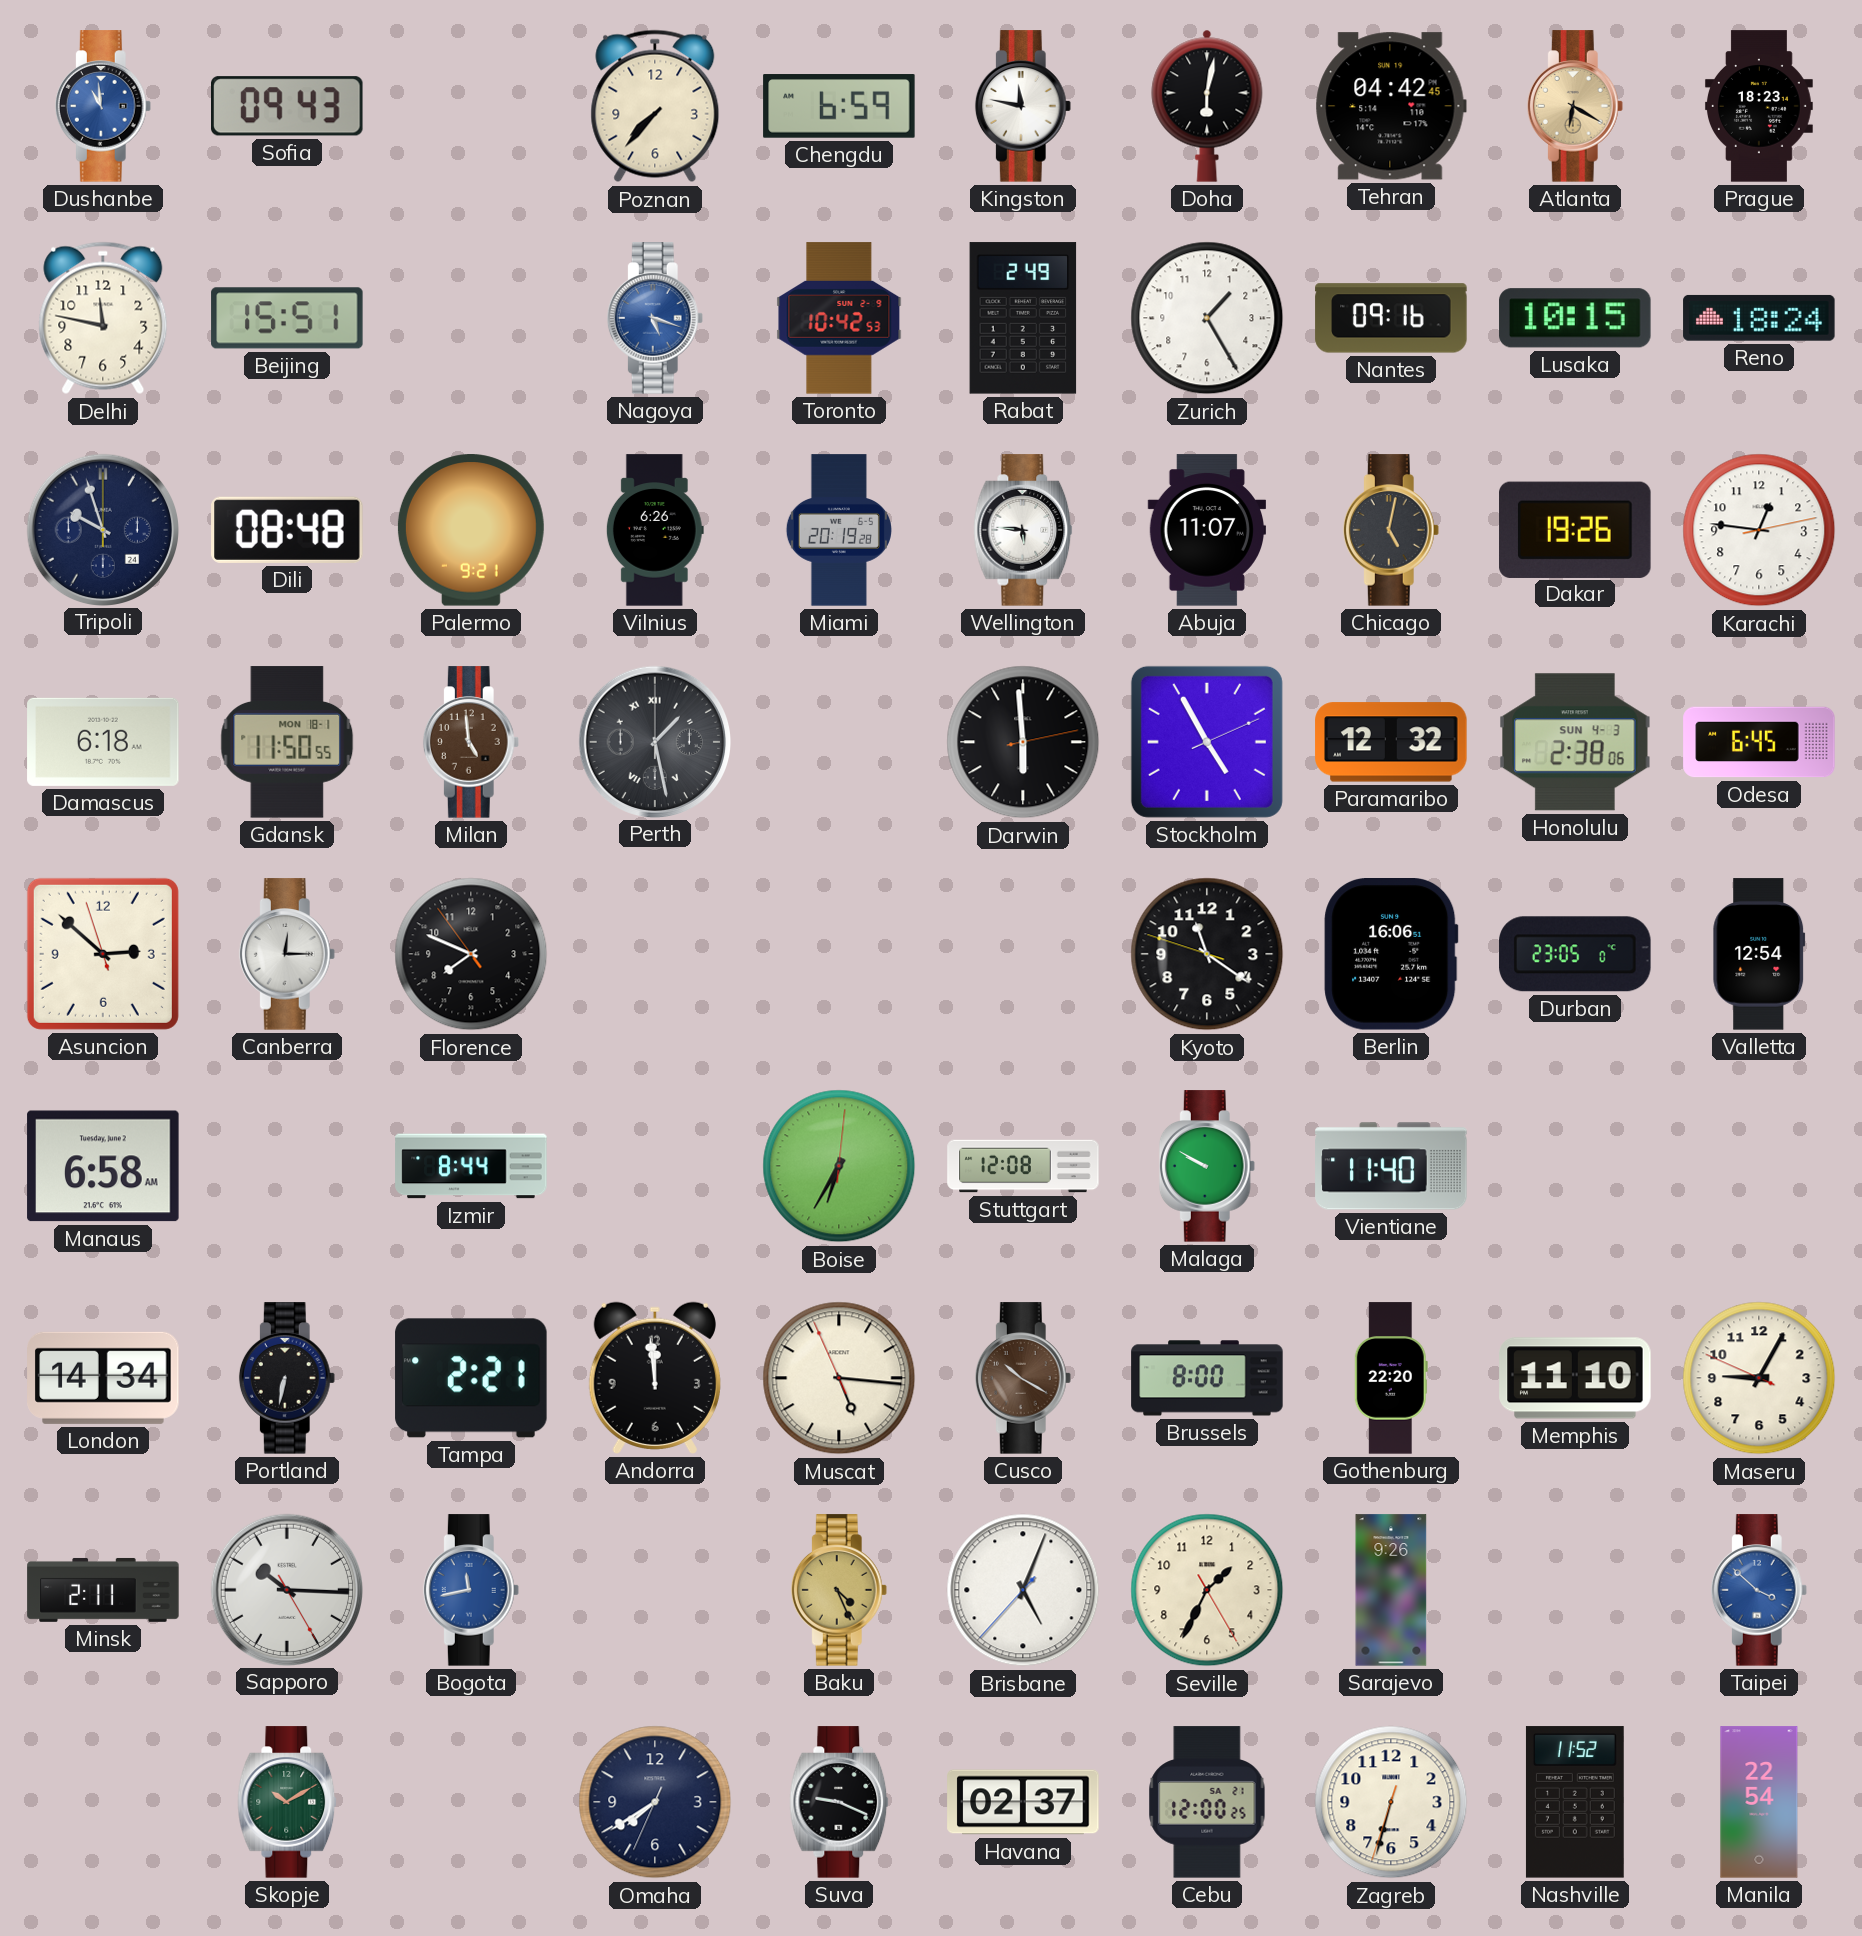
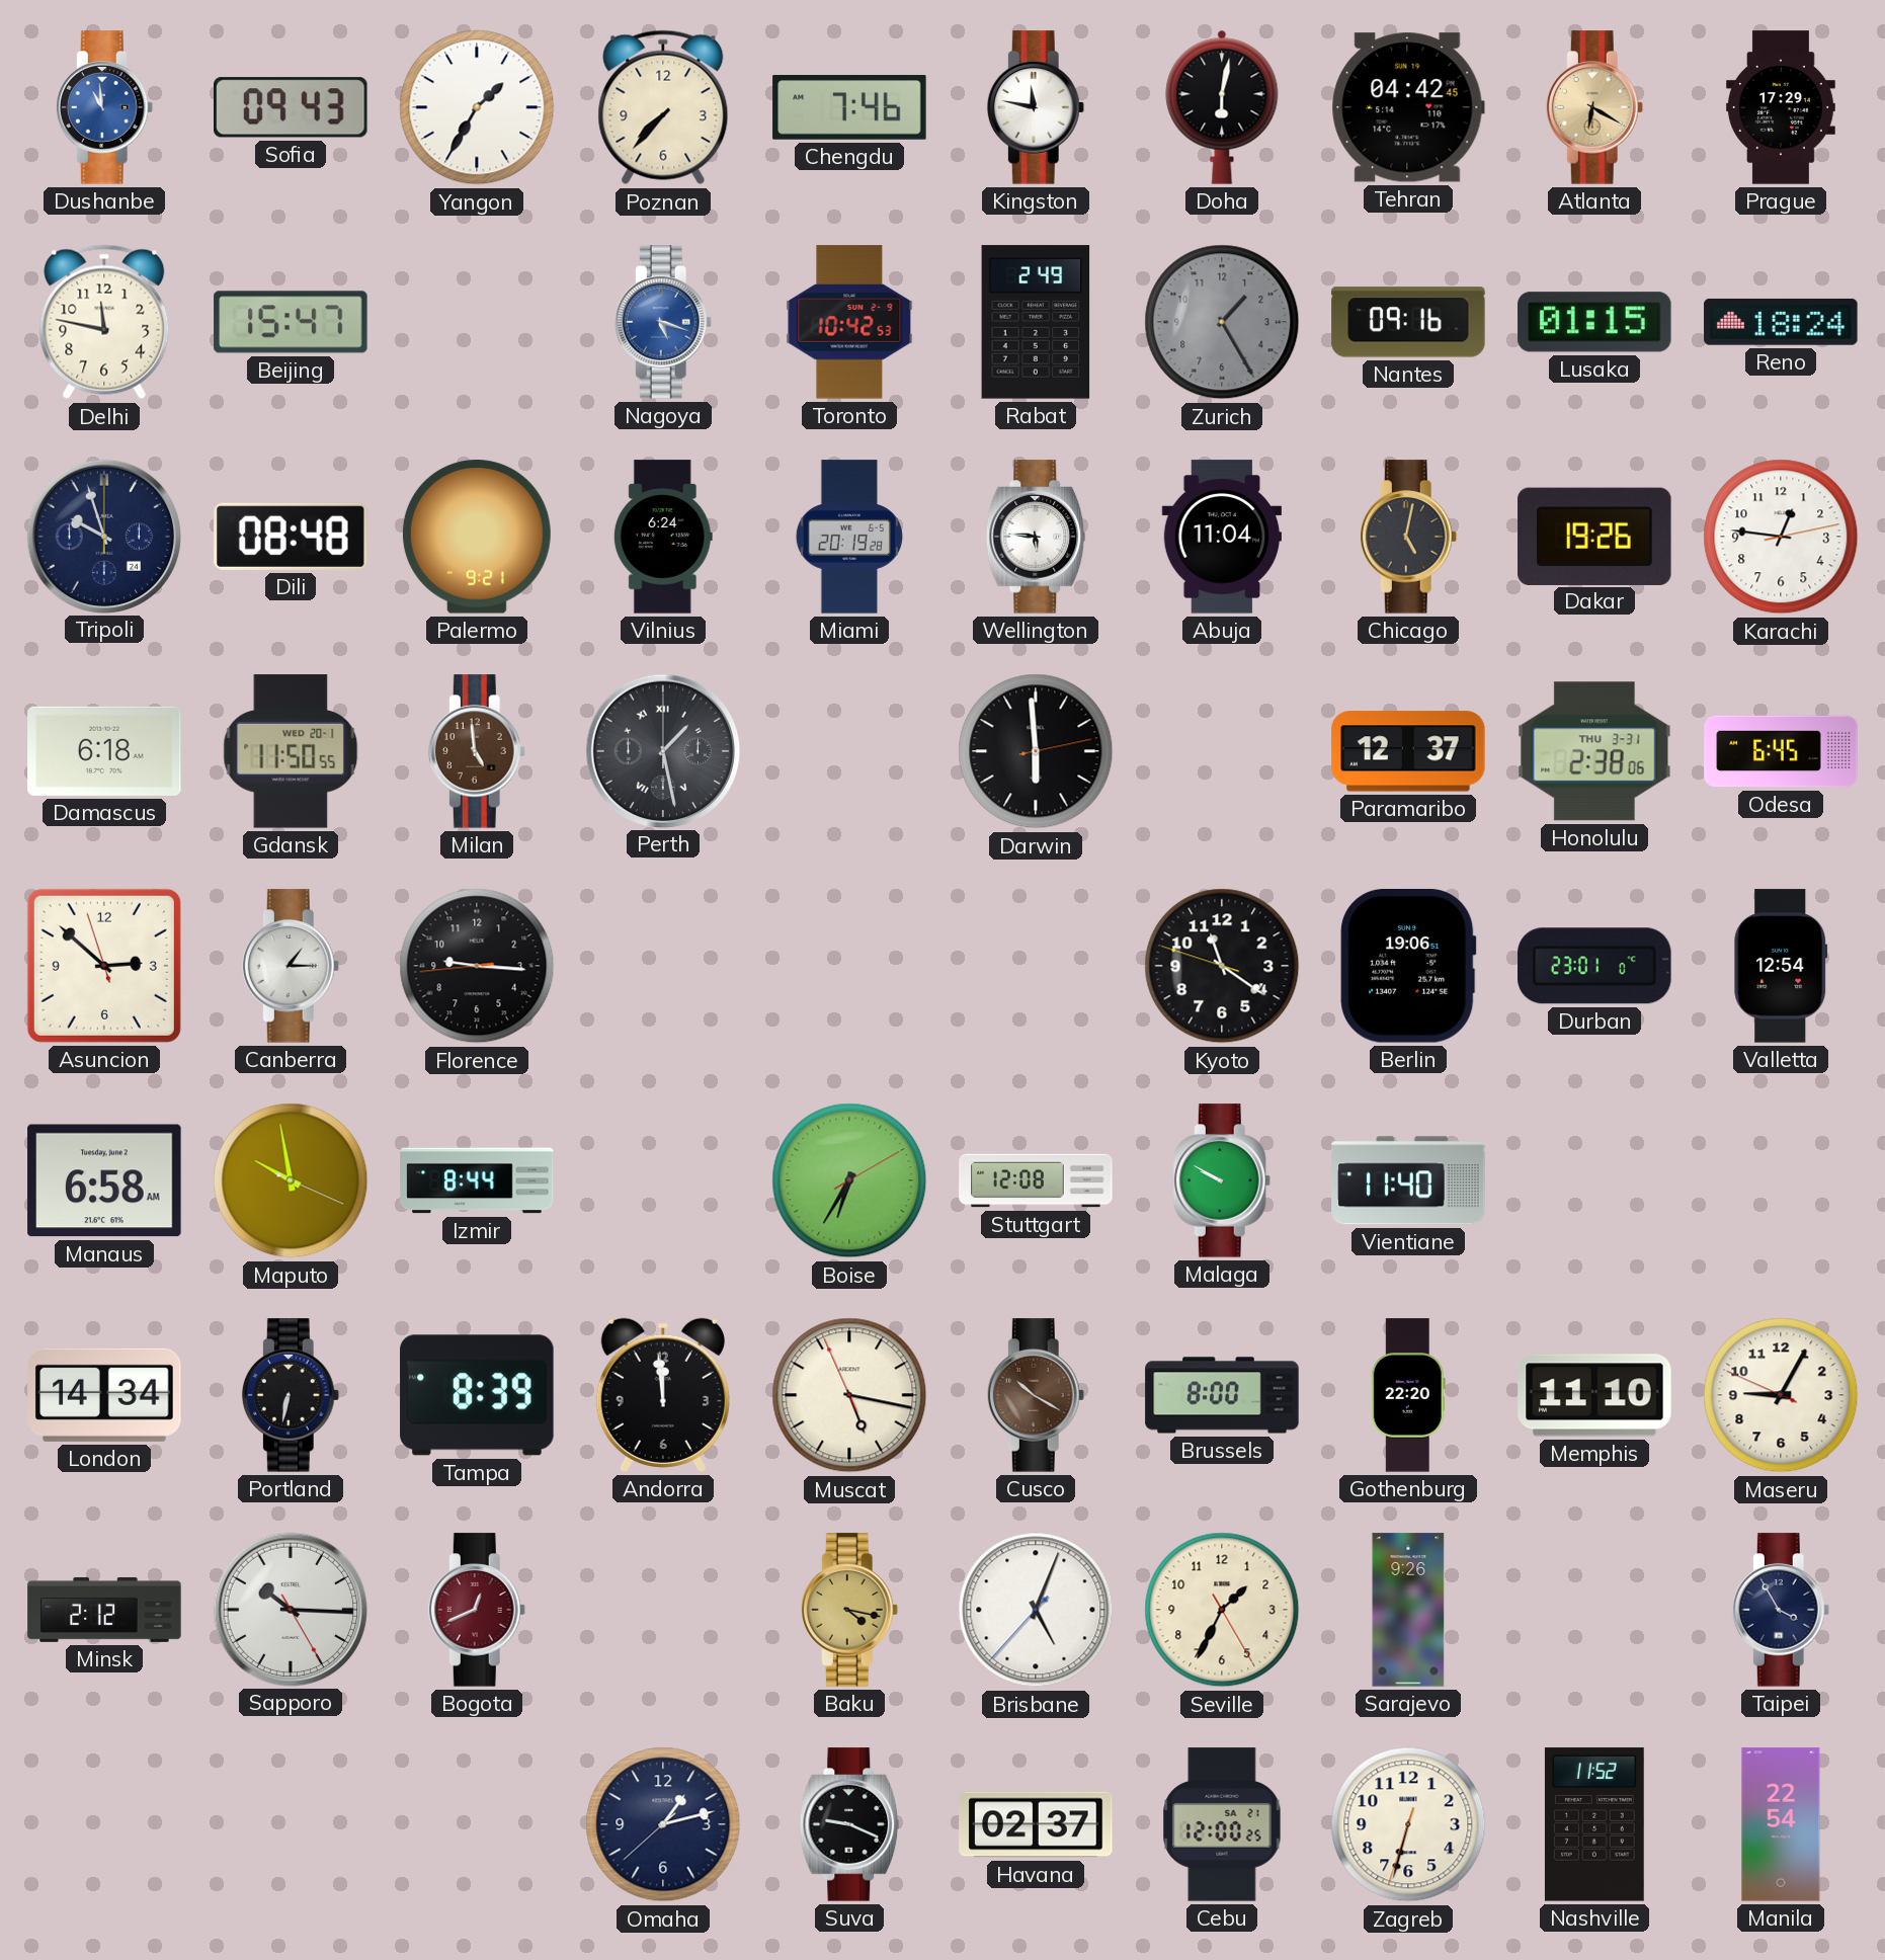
Yangon: none -> 1:35 (477, 107)
Chengdu: 6:59 -> 7:46 (849, 107)
Prague: 18:23 -> 17:29 (1781, 107)
Beijing: 15:51 -> 15:47 (291, 322)
Zurich dial: white -> grey (1222, 322)
Lusaka: 10:15 -> 01:15 (1594, 322)
Vilnius: 6:26 -> 6:24 (663, 537)
Abuja: 11:07 -> 11:04 (1221, 537)
Gdansk date: MON 18-1 -> WED 20-1 (291, 751)
Stockholm: 4:55 -> none (1207, 742)
Paramaribo: 12:32 -> 12:37 (1408, 751)
Honolulu date: SUN 4-3 -> THU 3-31 (1594, 751)
Canberra: 12:15 -> 1:15 (291, 966)
Florence: 7:48 -> 9:15 (477, 966)
Berlin: 16:06 -> 19:06 (1408, 967)
Durban: 23:05 -> 23:01 (1594, 966)
Maputo: none -> 9:58 (291, 1180)
Boise: 6:35:01 -> 6:35:10 (849, 1180)
Tampa: 2:21 -> 8:39 (477, 1395)
Muscat: 5:15 -> 5:16 (849, 1395)
Minsk: 2:11 -> 2:12 (104, 1610)
Bogota: 11:43 -> 12:41 (477, 1610)
Bogota dial: blue -> burgundy (477, 1610)
Baku: 4:26 -> 4:17 (849, 1610)
Taipei: 3:52 -> 3:55 (1781, 1610)
Taipei dial: blue -> navy (1781, 1610)
Skopje: 10:10 -> none (287, 1802)
Omaha: 7:39 -> 1:12 (663, 1824)
